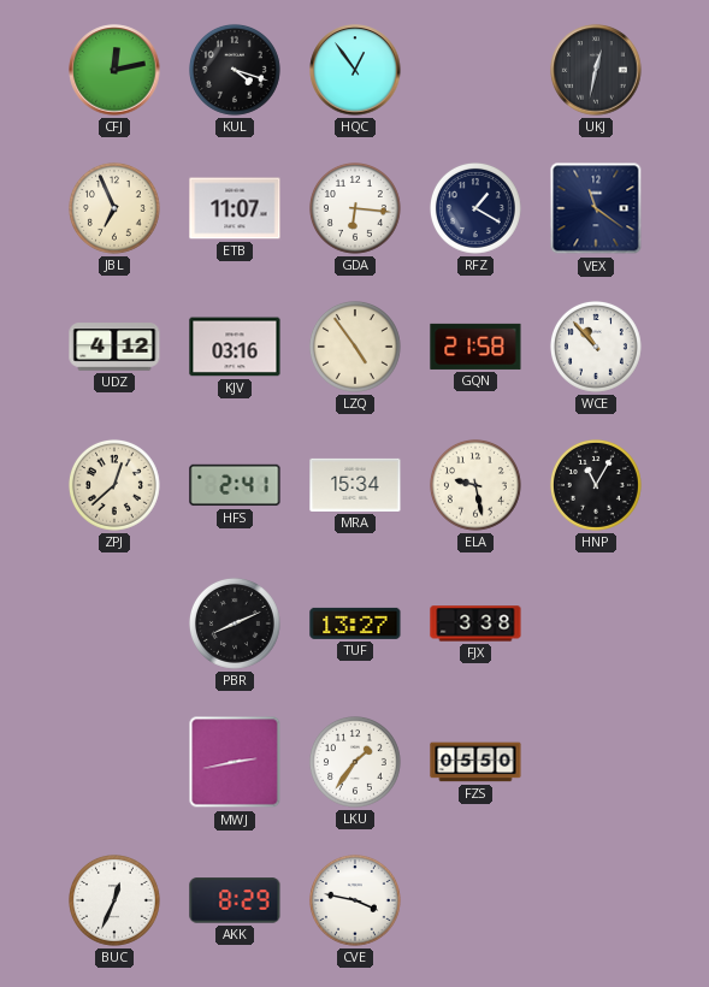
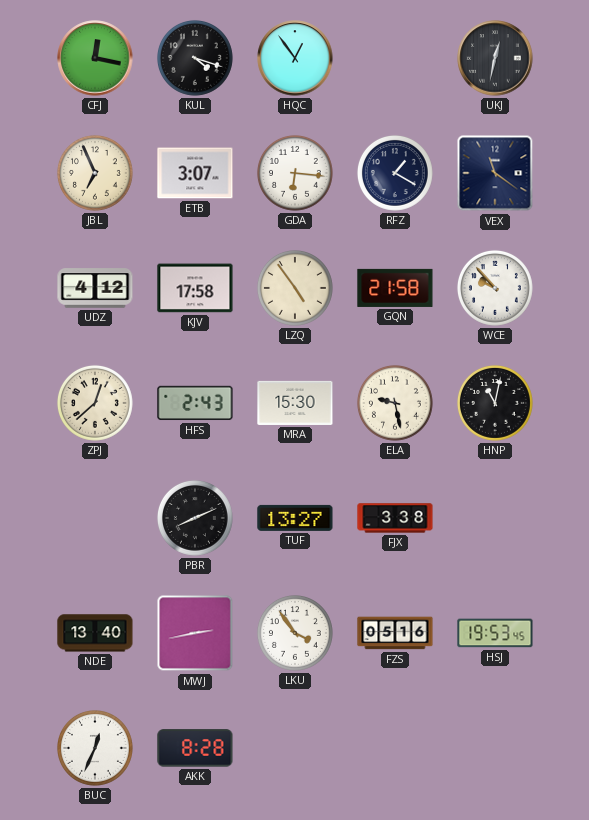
CFJ: 12:13 -> 12:17 (95, 58)
ETB: 11:07 -> 3:07 (195, 173)
KJV: 03:16 -> 17:58 (195, 288)
WCE: 10:53 -> 9:53 (495, 288)
HFS: 2:41 -> 2:43 (195, 403)
MRA: 15:34 -> 15:30 (295, 403)
HNP: 11:05 -> 11:02 (495, 403)
NDE: none -> 13:40 (95, 633)
LKU: 1:36 -> 3:54 (295, 633)
FZS: 05:50 -> 05:16 (395, 633)
HSJ: none -> 19:53 (495, 633)
AKK: 8:29 -> 8:28 (195, 748)
CVE: 3:47 -> none (355, 900)
